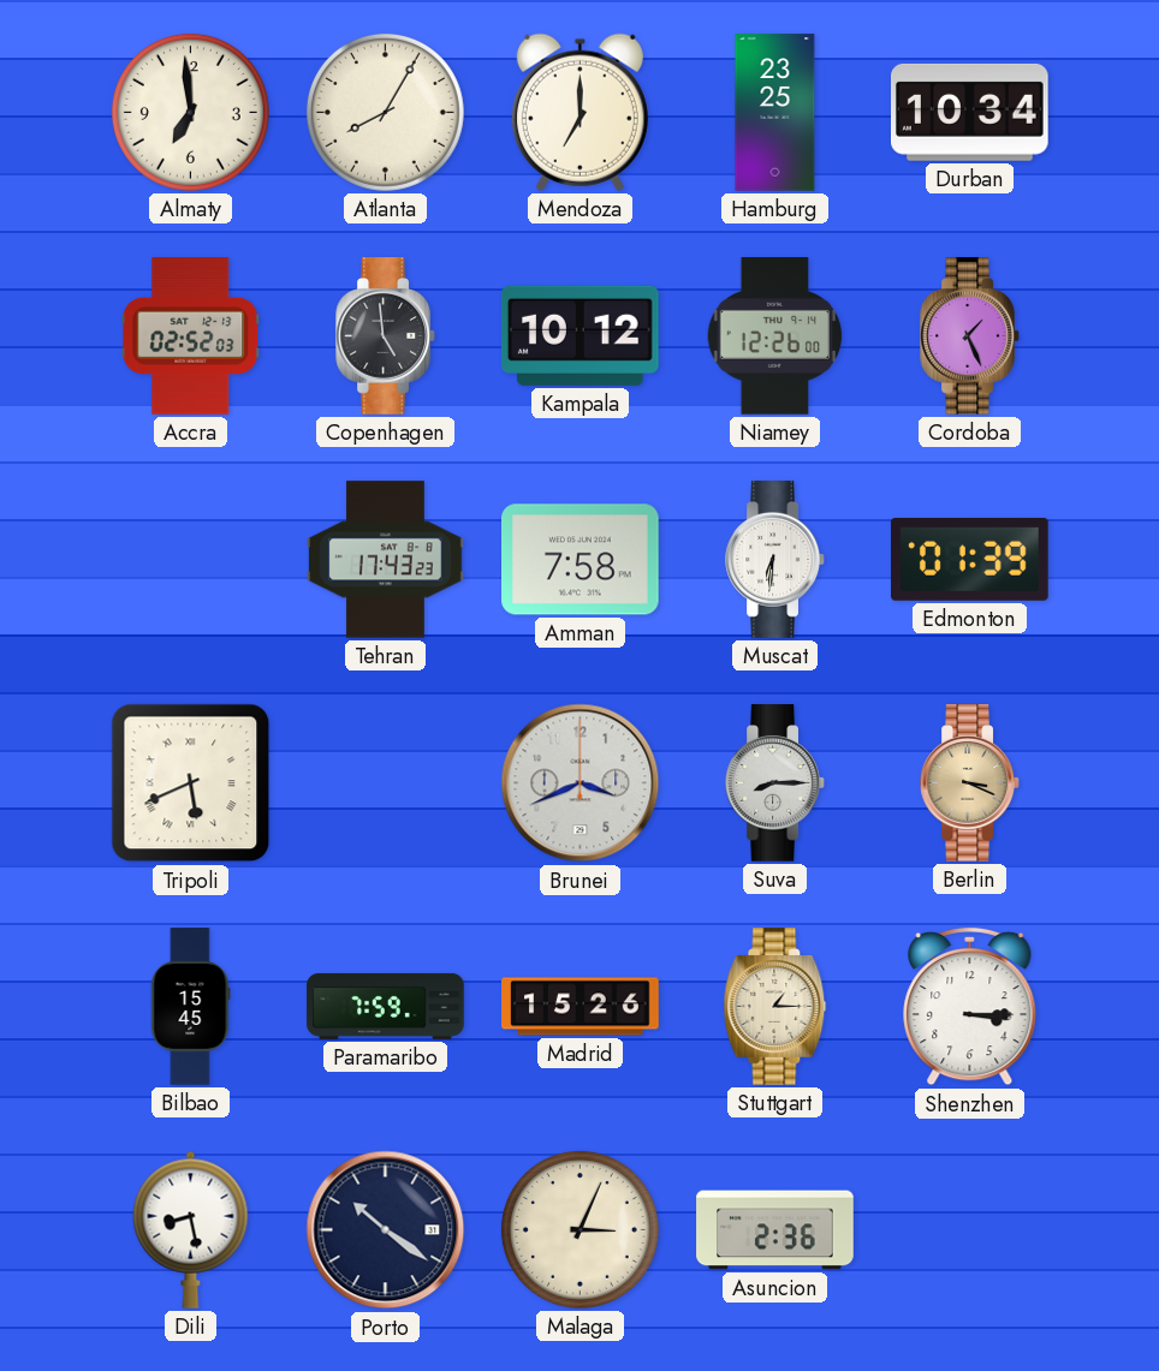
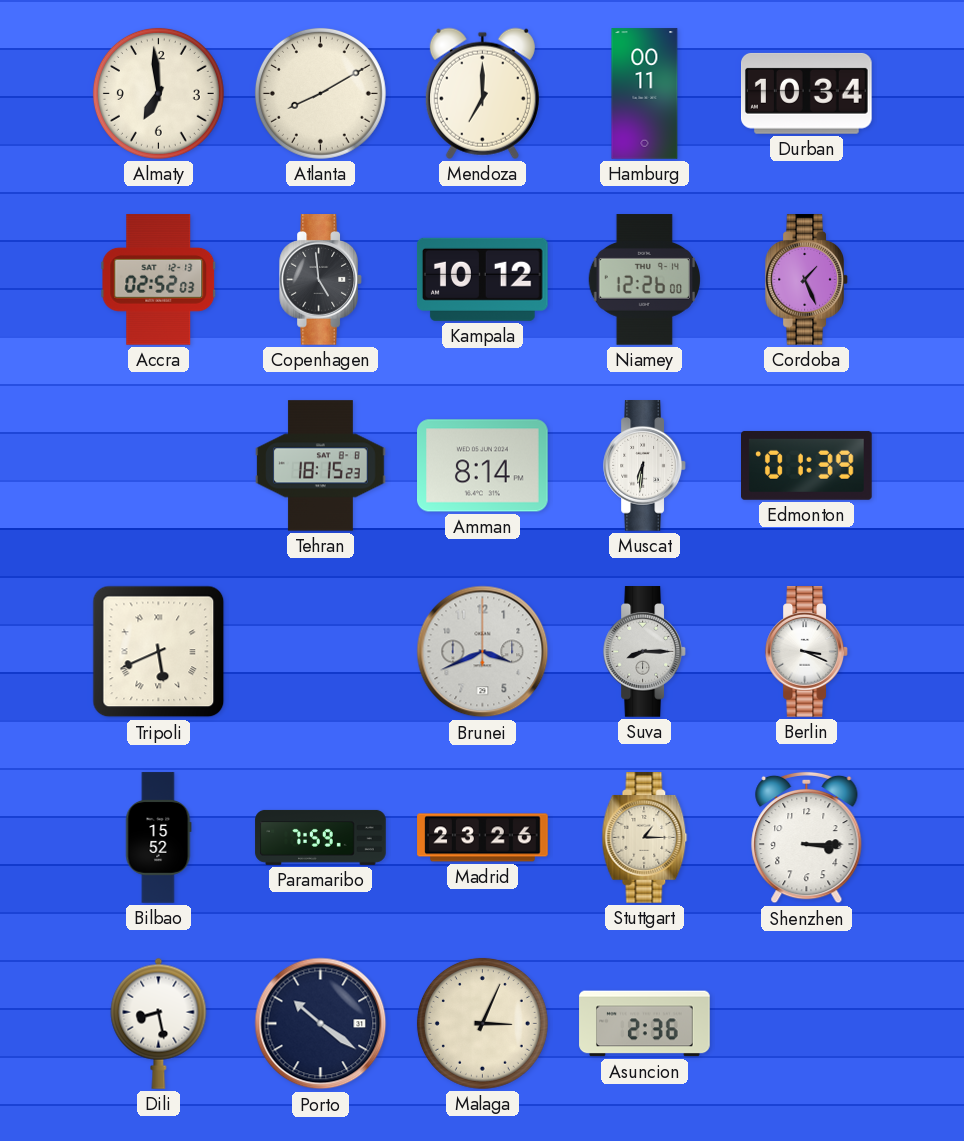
Atlanta: 8:05 -> 8:10 (320, 93)
Hamburg: 23:25 -> 00:11 (645, 94)
Tehran: 17:43 -> 18:15 (321, 466)
Amman: 7:58 -> 8:14 (483, 466)
Berlin dial: champagne -> white (807, 652)
Bilbao: 15:45 -> 15:52 (159, 838)
Madrid: 15:26 -> 23:26 (483, 838)
